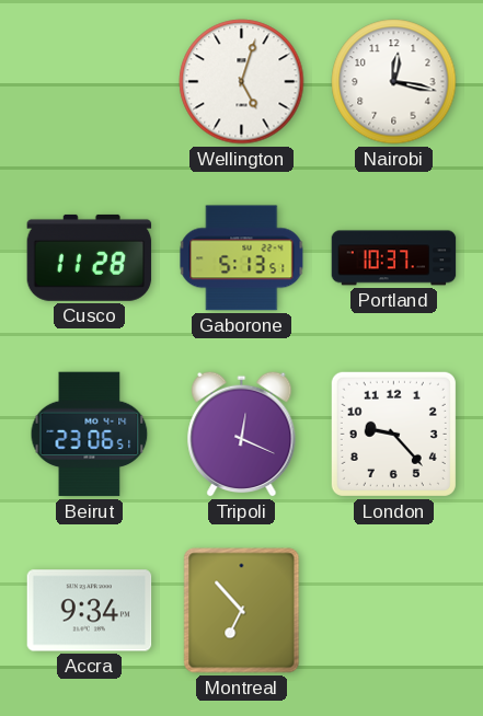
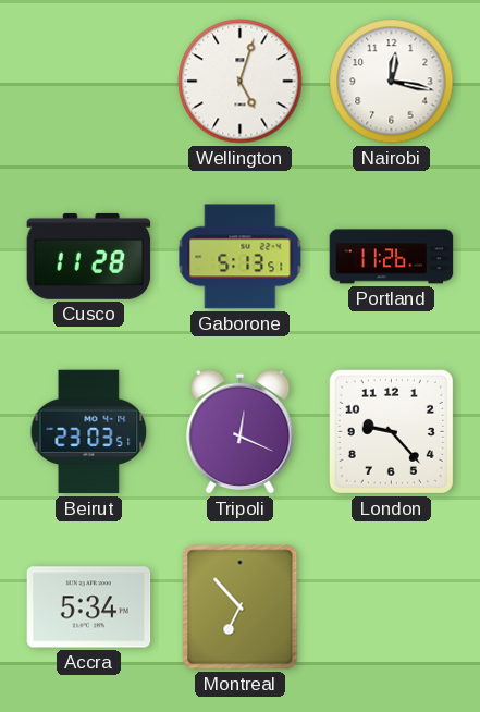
Portland: 10:37 -> 11:26 (392, 257)
Beirut: 23:06 -> 23:03 (89, 432)
Accra: 9:34 -> 5:34 (89, 607)
